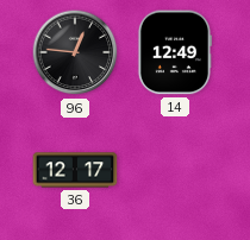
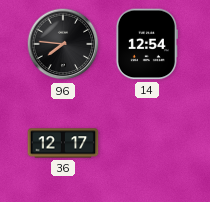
96: 12:46 -> 7:46 (63, 44)
14: 12:49 -> 12:54 (146, 44)
